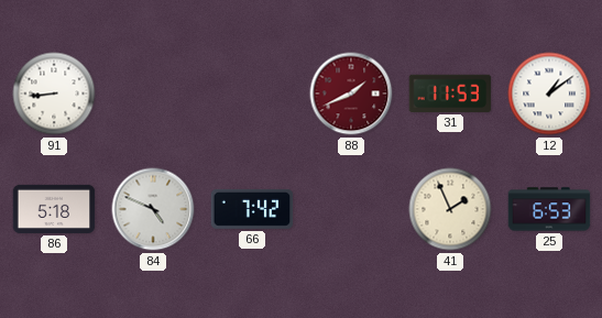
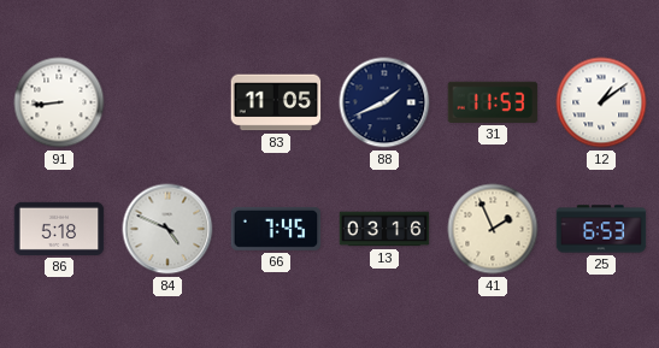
83: none -> 11:05 (276, 102)
88 dial: burgundy -> navy (384, 102)
66: 7:42 -> 7:45 (276, 229)
13: none -> 03:16 (384, 229)
